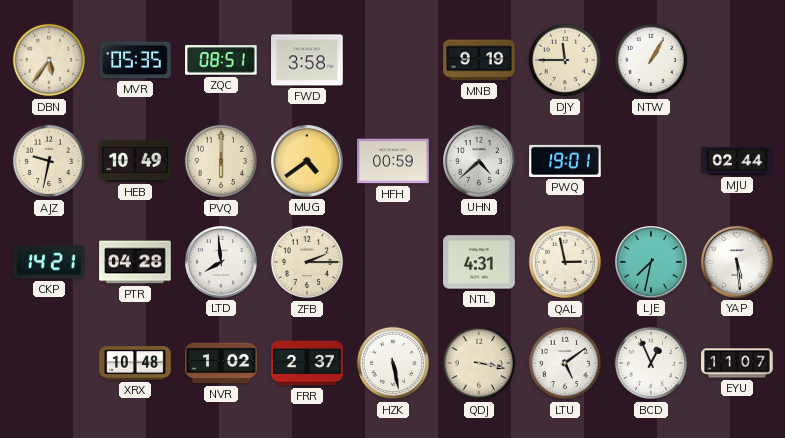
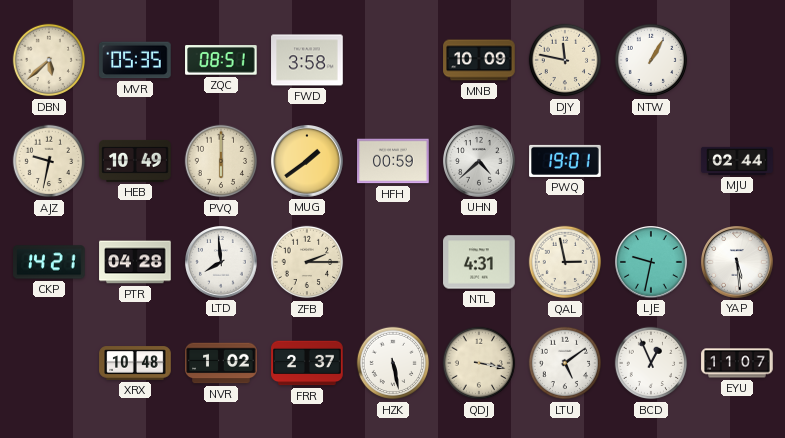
DBN: 5:36 -> 5:38 (49, 60)
MNB: 9:19 -> 10:09 (479, 60)
DJY: 11:45 -> 11:47 (565, 60)
MUG: 4:39 -> 1:39 (308, 162)
LJE: 7:32 -> 9:32 (652, 263)
